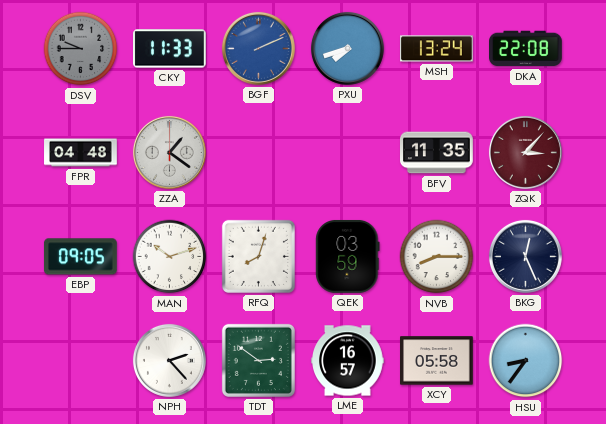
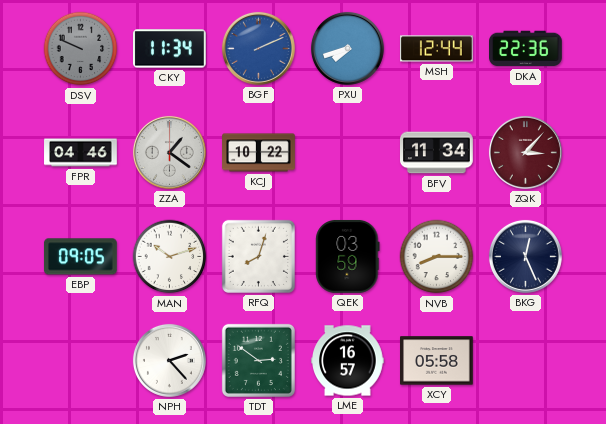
DSV: 9:45 -> 9:49 (81, 49)
CKY: 11:33 -> 11:34 (170, 49)
MSH: 13:24 -> 12:44 (437, 49)
DKA: 22:08 -> 22:36 (526, 49)
FPR: 04:48 -> 04:46 (81, 153)
KCJ: none -> 10:22 (259, 153)
BFV: 11:35 -> 11:34 (437, 153)
HSU: 8:36 -> none (526, 361)
